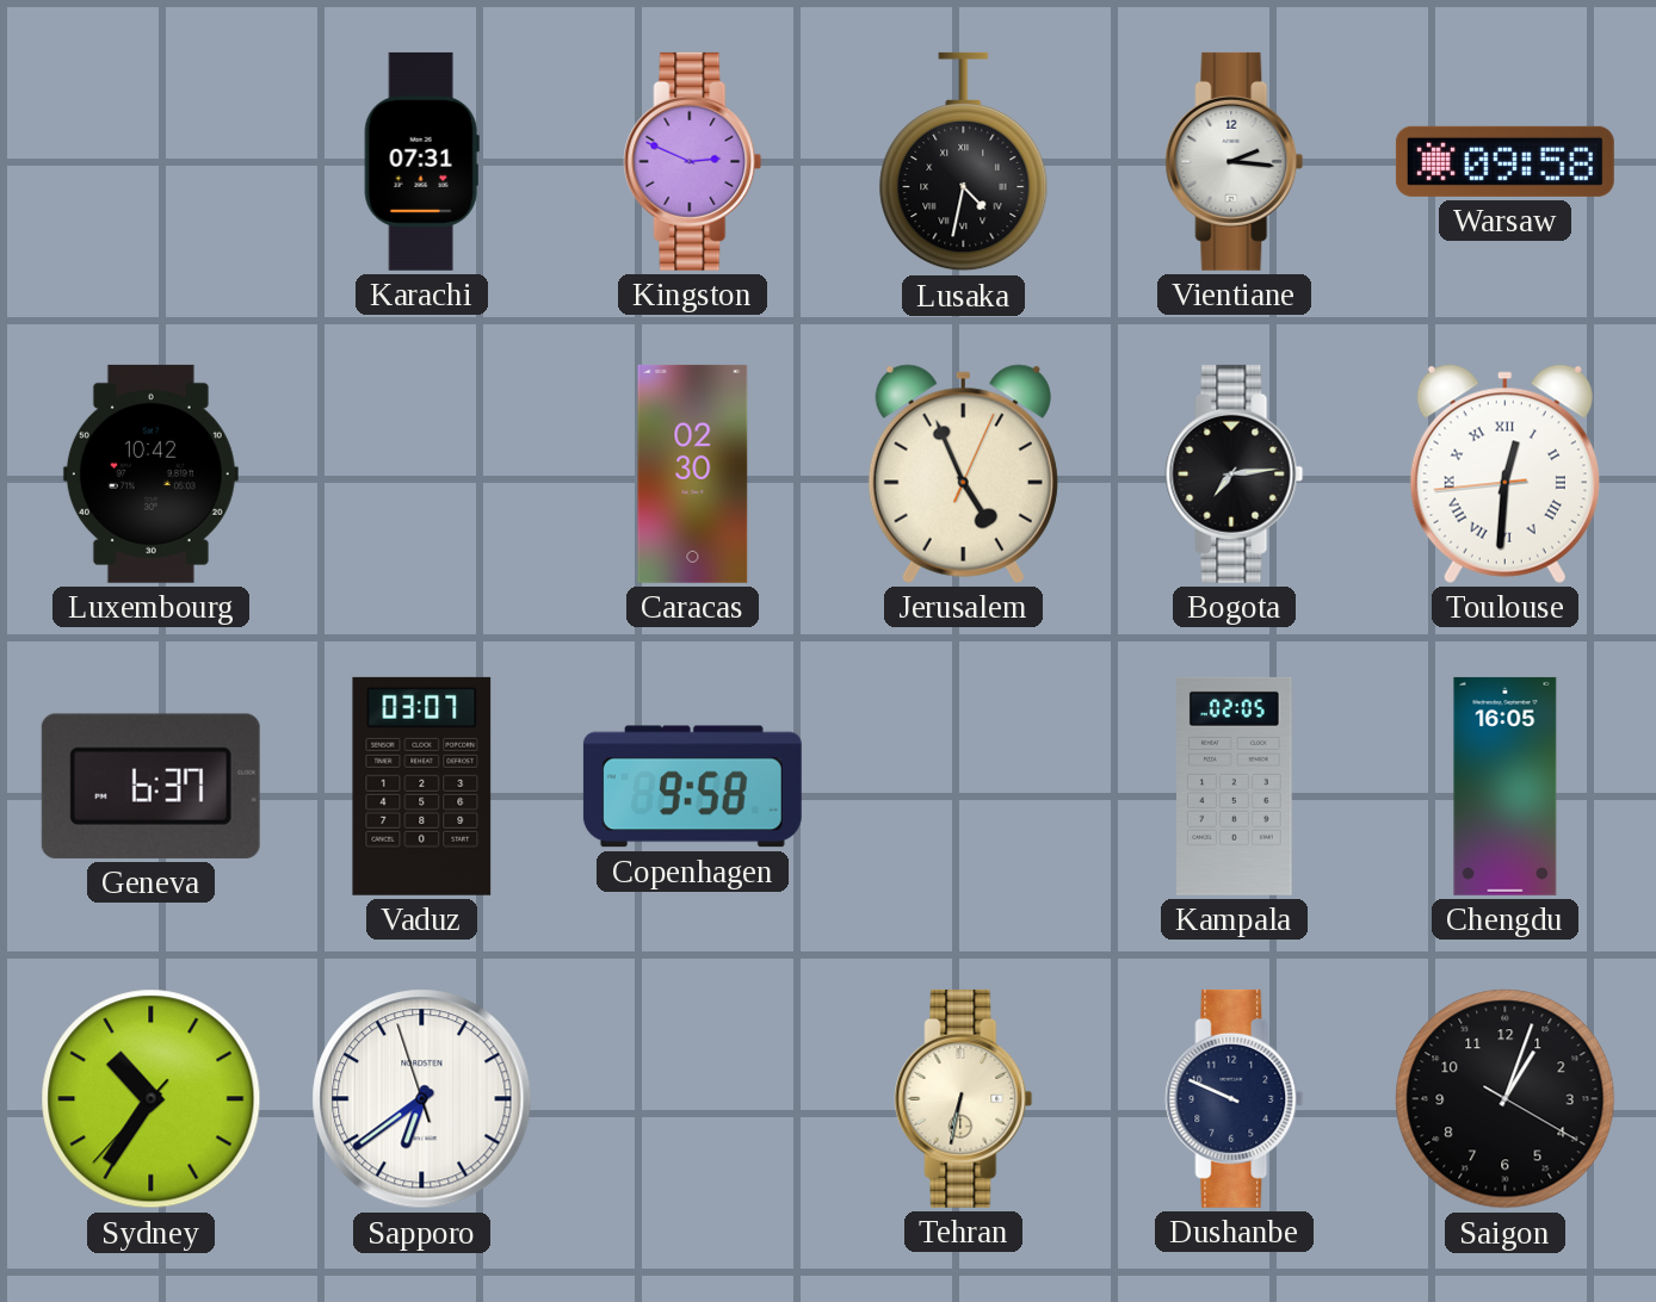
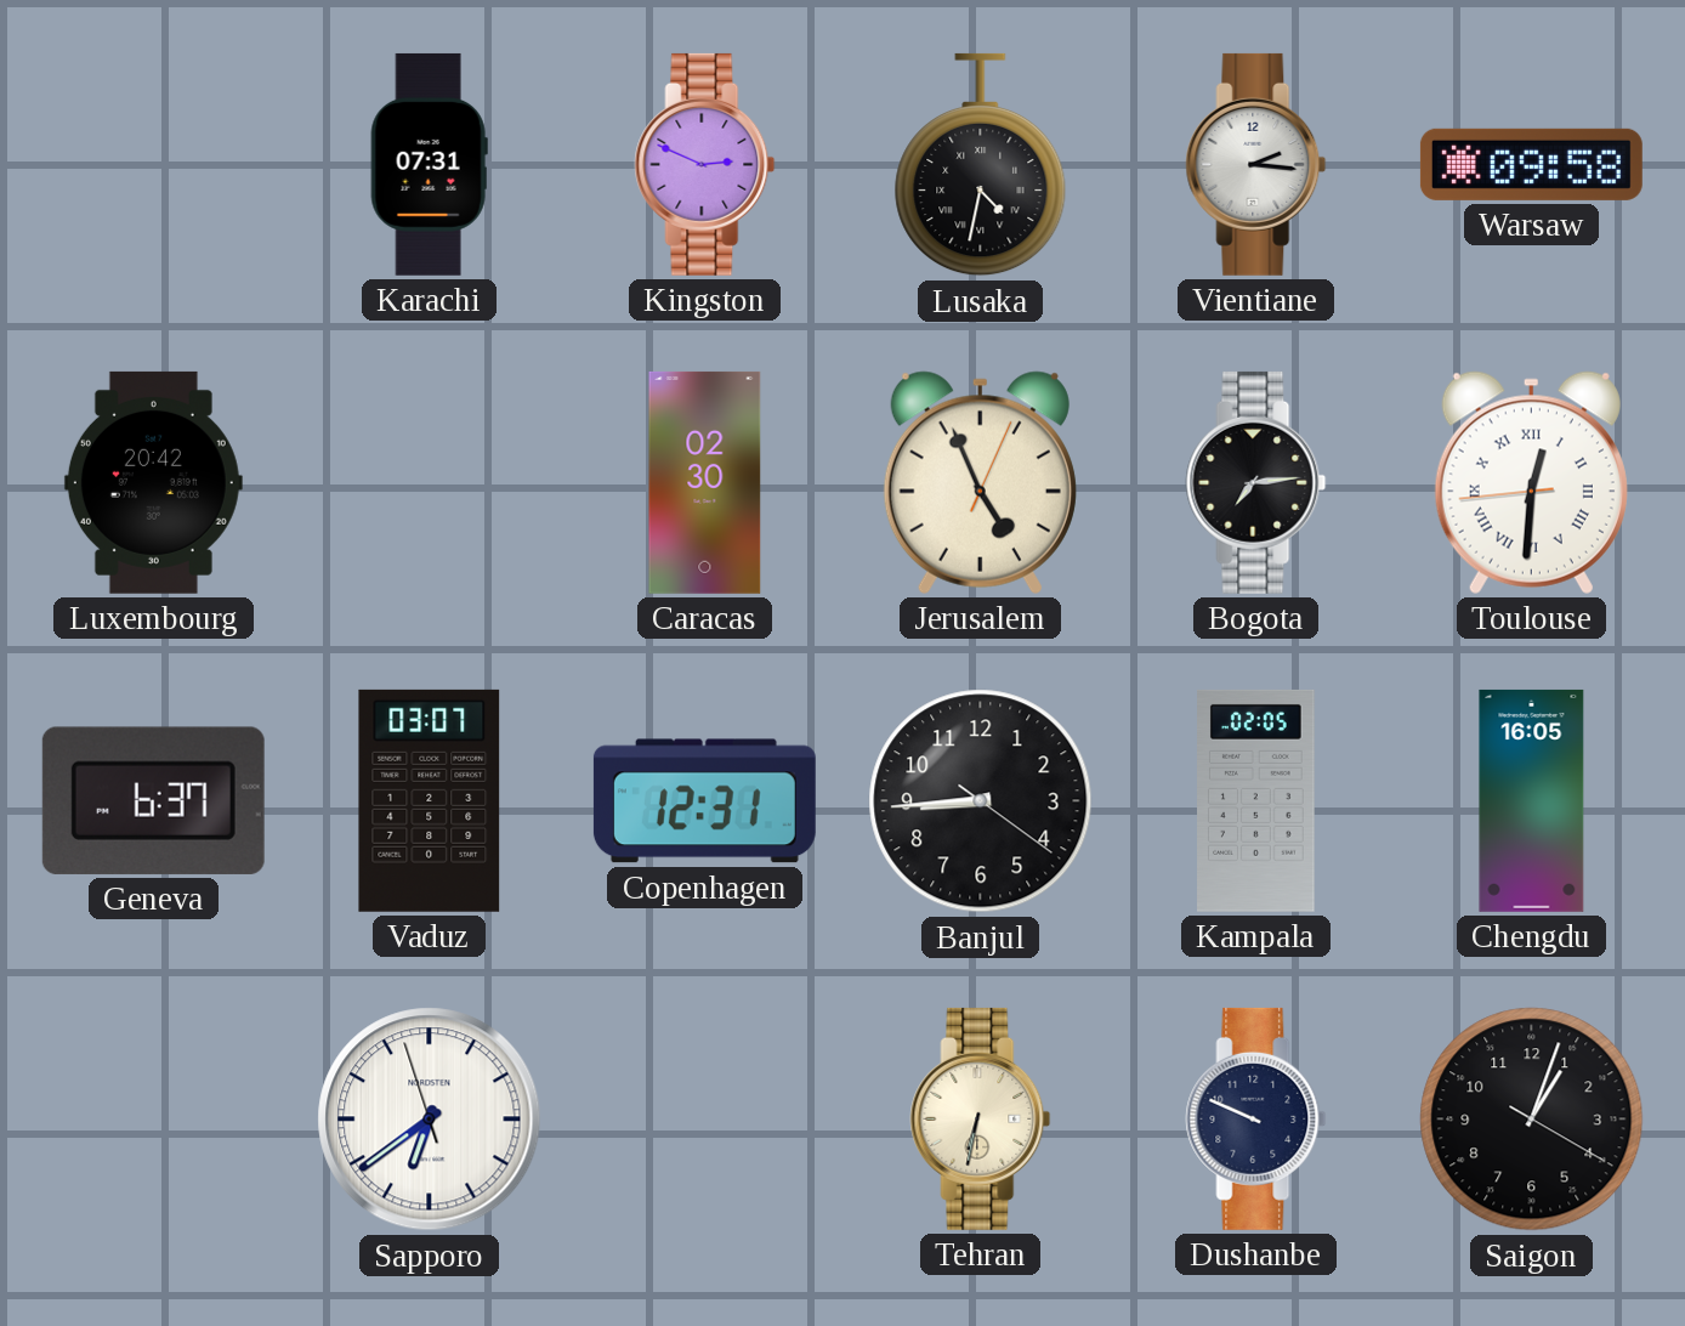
Luxembourg: 10:42 -> 20:42 (153, 482)
Copenhagen: 9:58 -> 12:31 (704, 801)
Banjul: none -> 8:44 (981, 801)
Sydney: 10:35 -> none (152, 1099)
